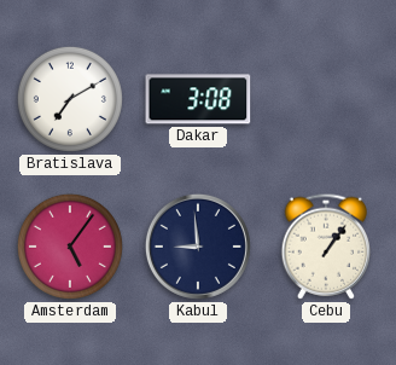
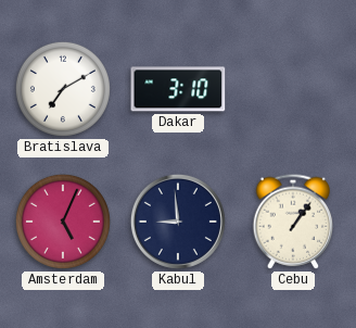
Dakar: 3:08 -> 3:10 (178, 89)
Amsterdam: 5:06 -> 5:04 (63, 222)
